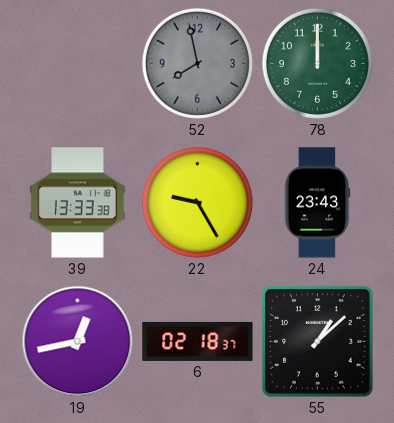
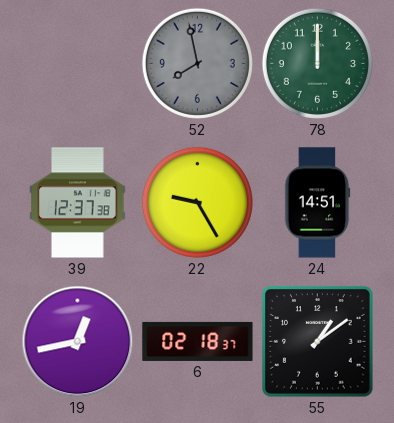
39: 13:33 -> 12:37 (78, 203)
24: 23:43 -> 14:51 (317, 203)
55: 1:08 -> 1:09 (318, 342)
